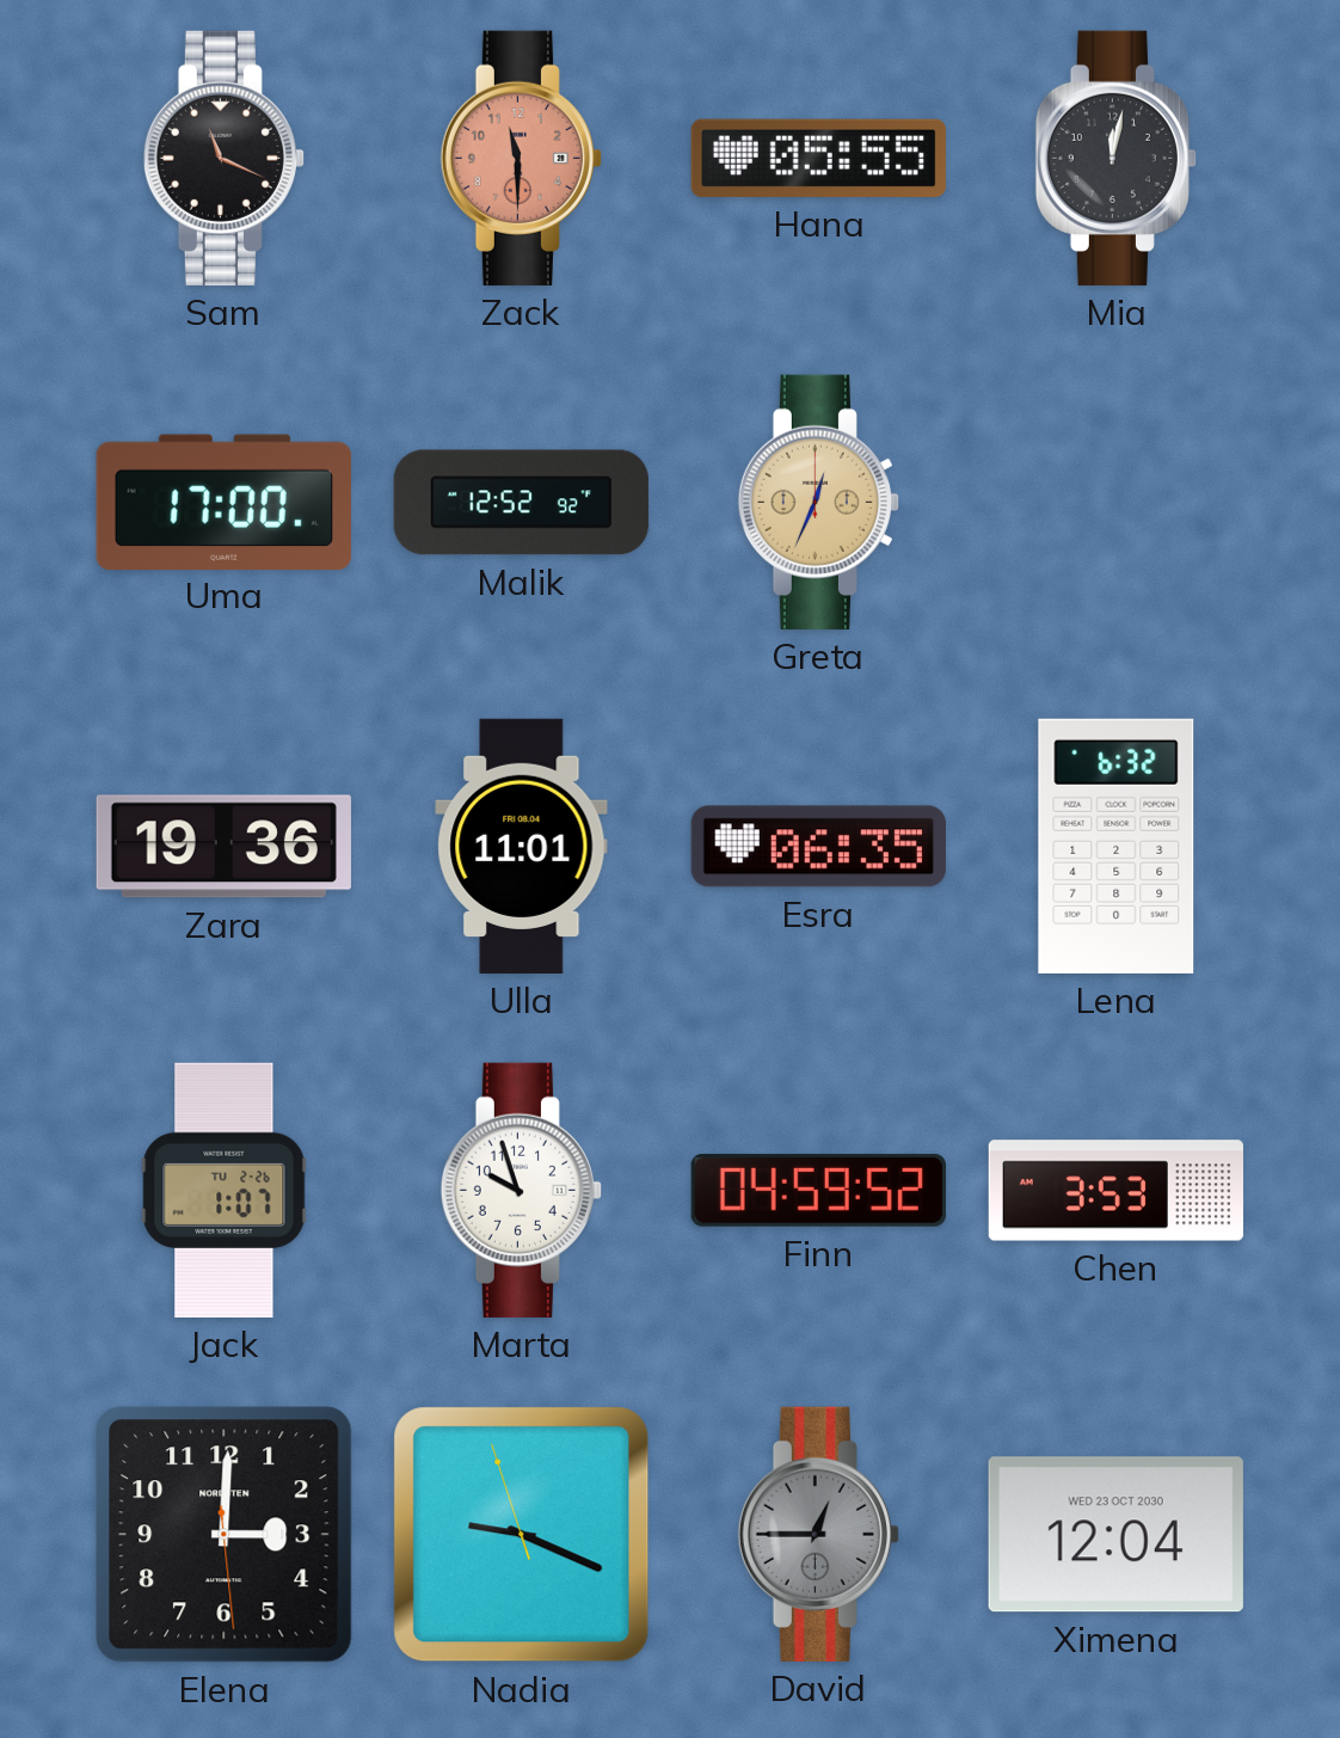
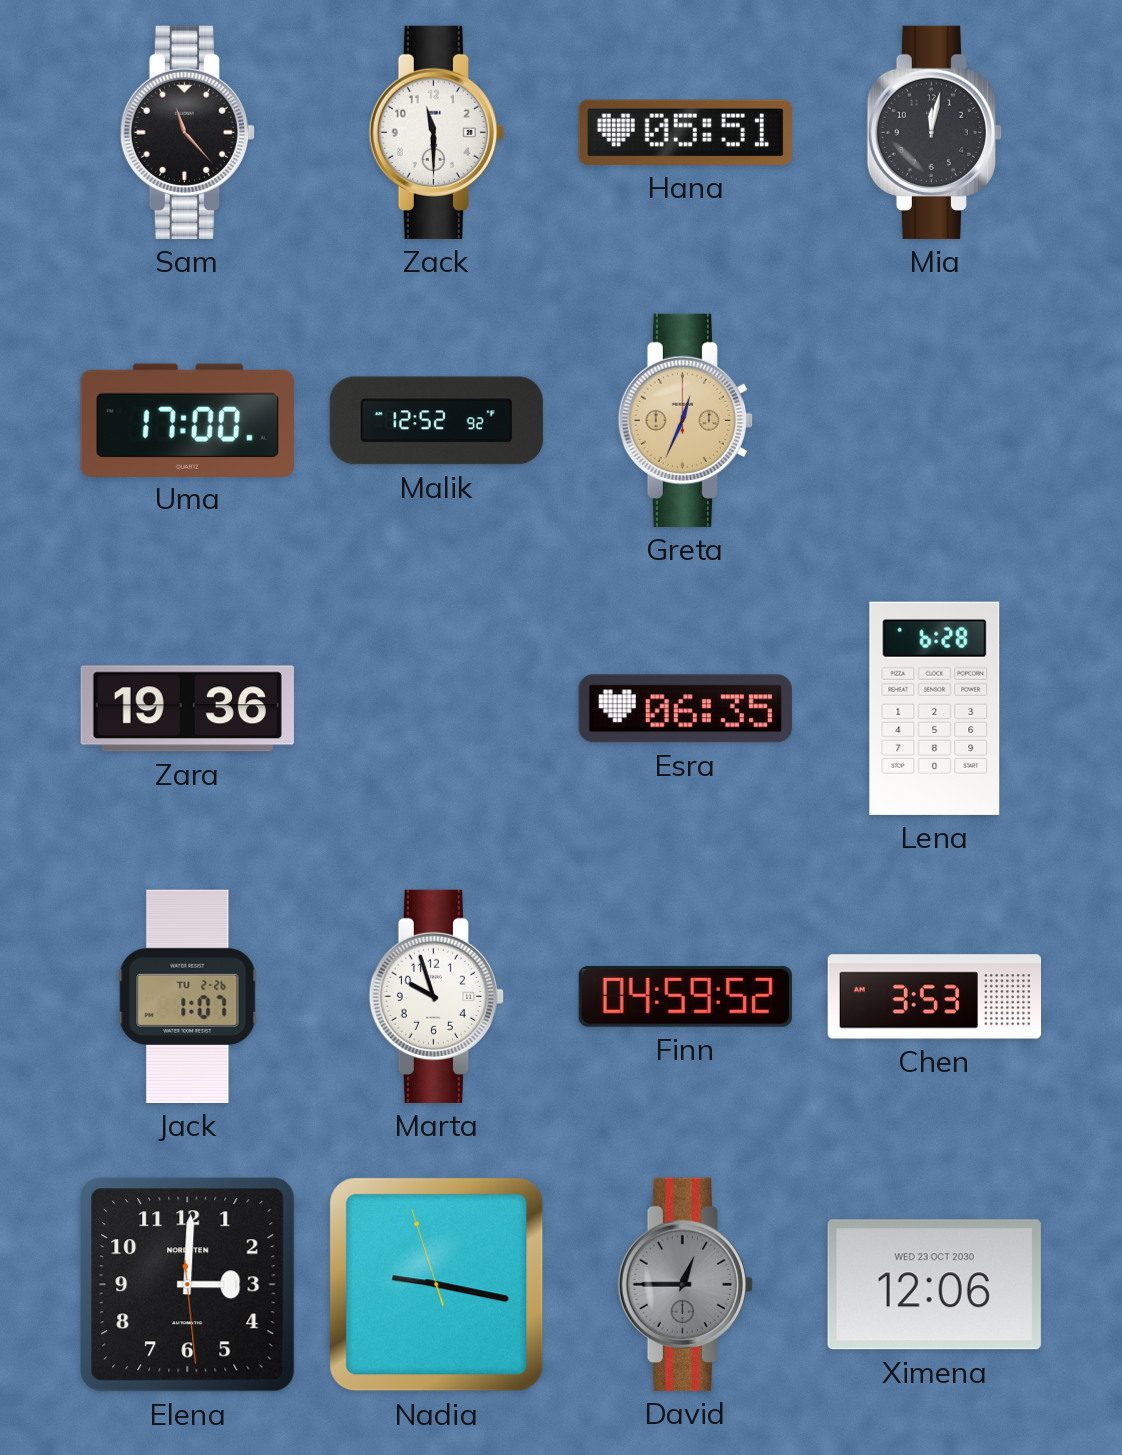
Sam: 11:19 -> 11:23 (187, 132)
Zack dial: salmon -> white (436, 132)
Hana: 05:55 -> 05:51 (685, 132)
Ulla: 11:01 -> none (522, 846)
Lena: 6:32 -> 6:28 (935, 708)
Nadia: 9:18 -> 9:16 (437, 1285)
Ximena: 12:04 -> 12:06 (934, 1285)
